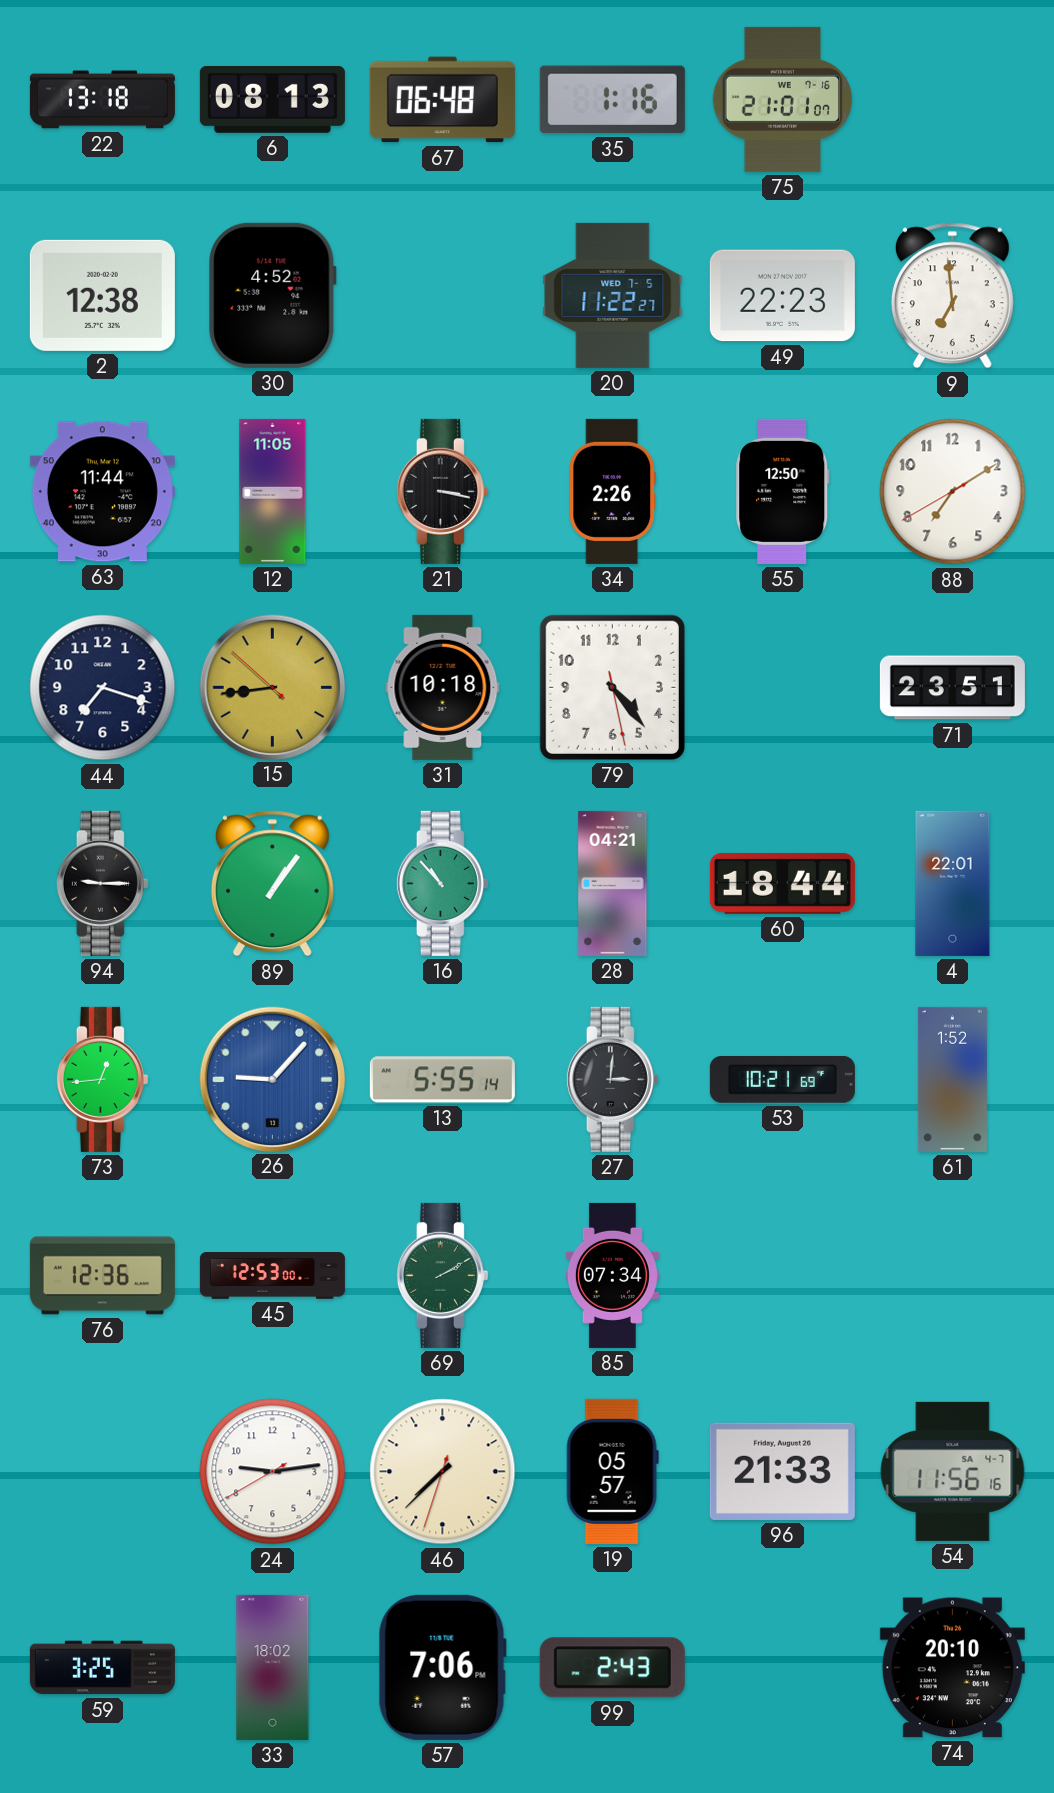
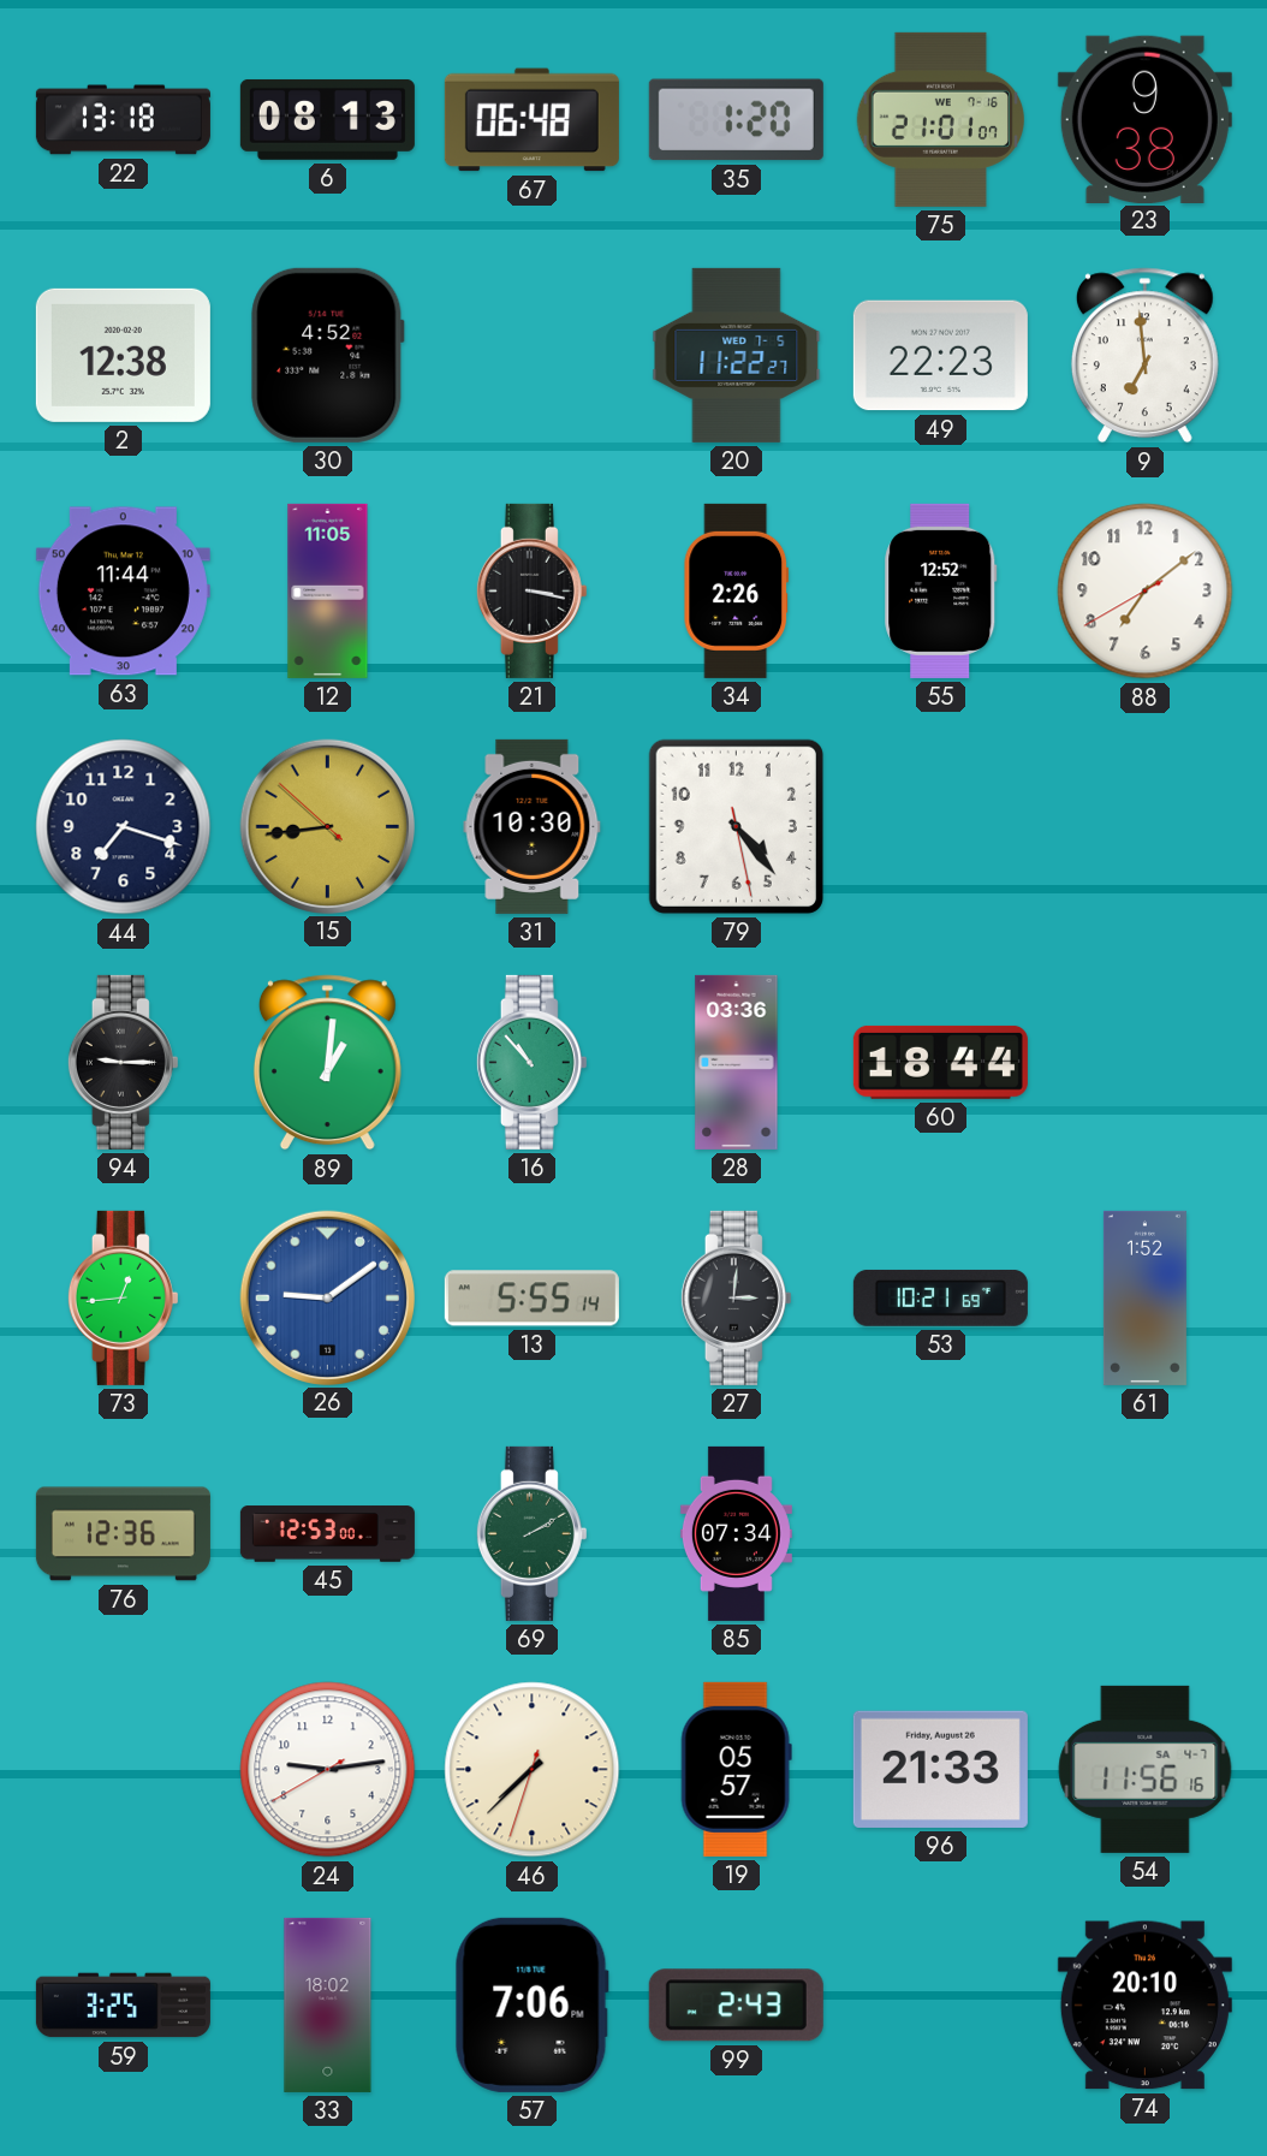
35: 1:16 -> 1:20 (736, 120)
23: none -> 9:38 (1144, 119)
55: 12:50 -> 12:52 (941, 590)
88: 7:09 -> 7:08 (1146, 592)
31: 10:18 -> 10:30 (533, 826)
71: 23:51 -> none (952, 688)
89: 1:06 -> 1:01 (327, 1063)
28: 04:21 -> 03:36 (737, 1062)
4: 22:01 -> none (953, 883)
26: 9:07 -> 9:09 (327, 1297)
